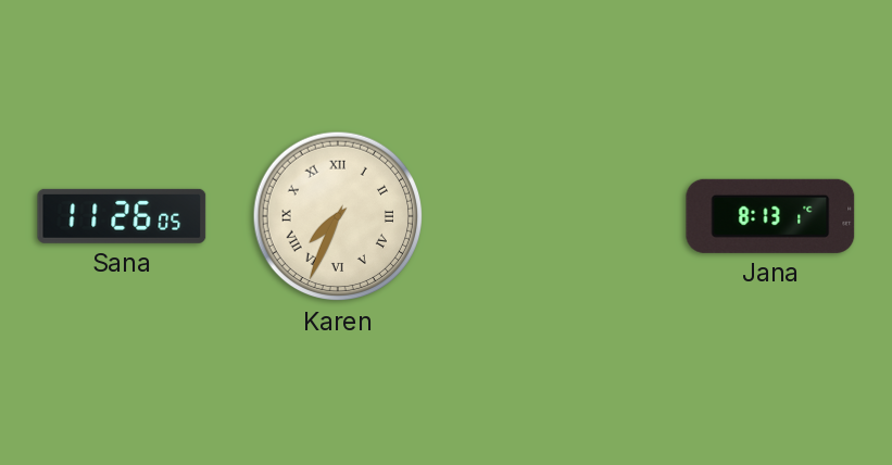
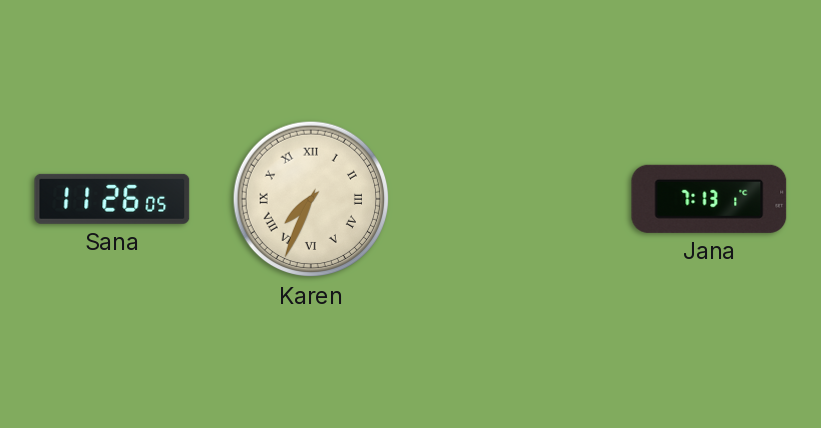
Jana: 8:13 -> 7:13 (709, 199)
